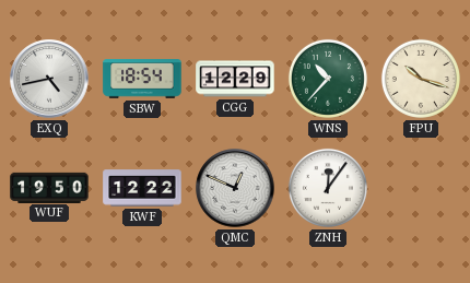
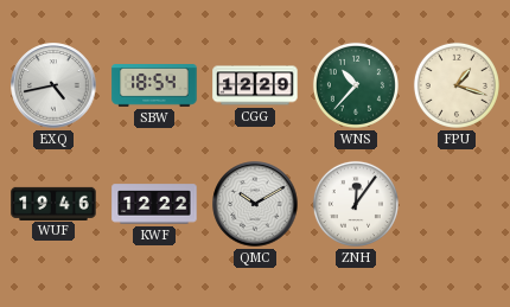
FPU: 10:18 -> 1:18 (457, 85)
WUF: 19:50 -> 19:46 (53, 203)
QMC: 12:49 -> 10:10 (255, 204)
